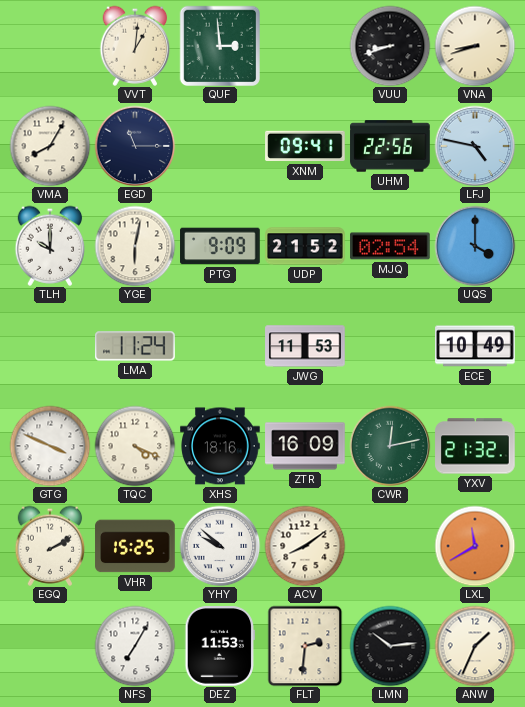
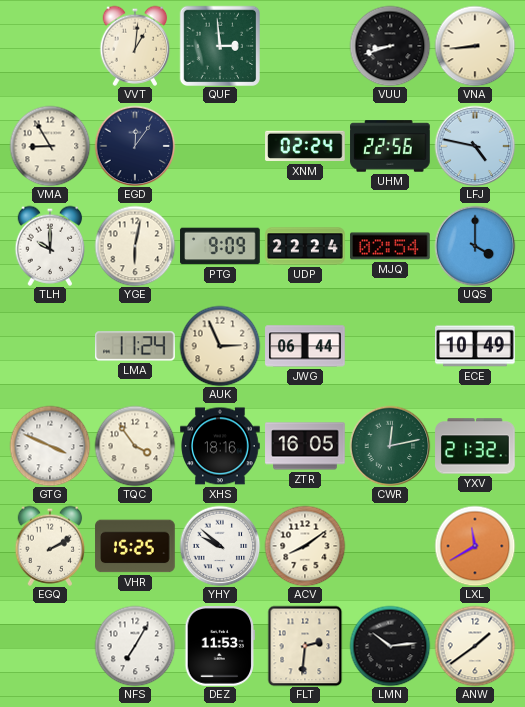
VNA: 8:42 -> 8:44 (475, 46)
VMA: 8:05 -> 8:55 (50, 146)
EGD: 11:15 -> 12:06 (135, 146)
XNM: 09:41 -> 02:24 (305, 146)
UDP: 21:52 -> 22:24 (305, 246)
AUK: none -> 2:56 (220, 346)
JWG: 11:53 -> 06:44 (305, 346)
TQC: 4:19 -> 3:54 (135, 446)
ZTR: 16:09 -> 16:05 (305, 446)
ANW: 1:34 -> 1:39 (475, 646)
